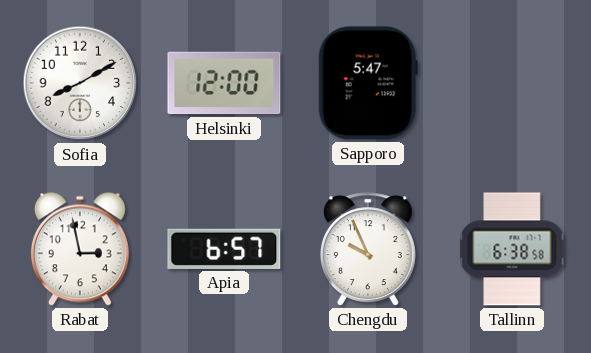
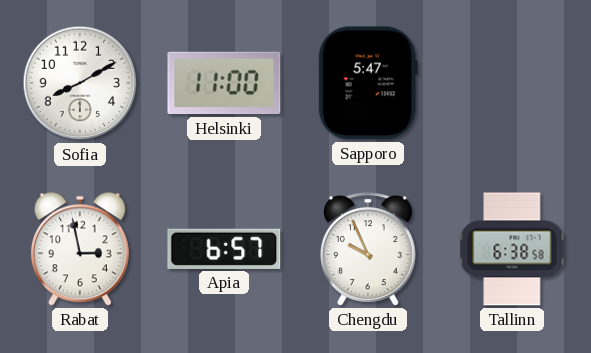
Helsinki: 12:00 -> 11:00 (224, 83)
